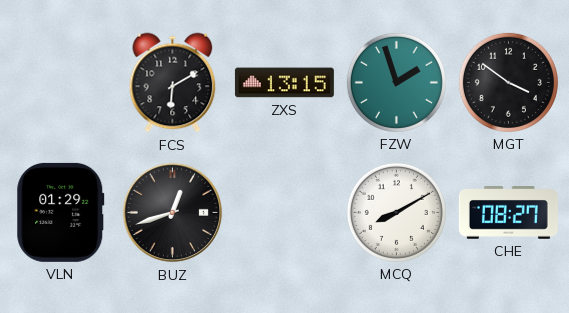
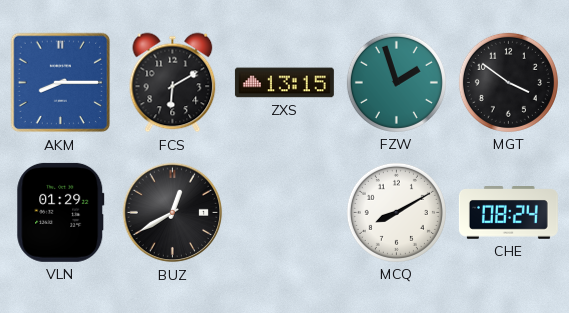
AKM: none -> 8:15 (61, 83)
BUZ: 12:42 -> 12:40 (173, 213)
CHE: 08:27 -> 08:24 (508, 213)
